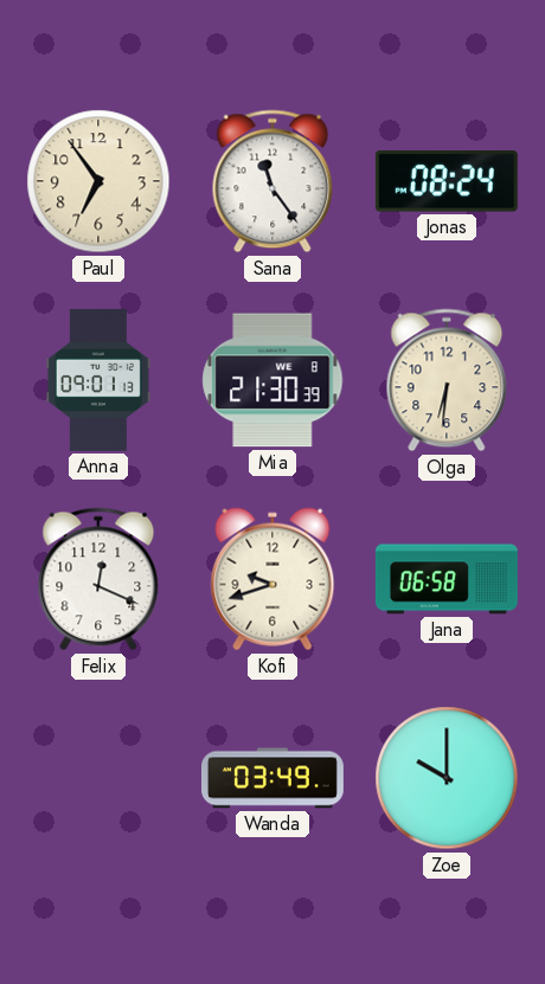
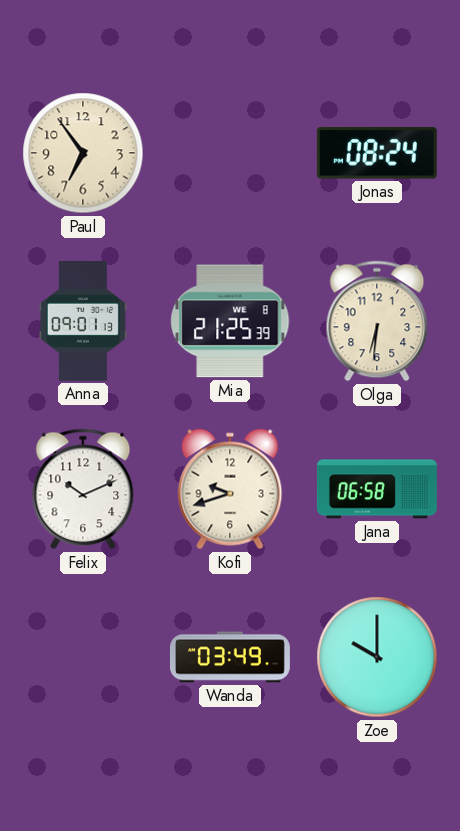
Sana: 11:24 -> none (272, 181)
Mia: 21:30 -> 21:25 (230, 321)
Felix: 12:19 -> 10:11 (83, 489)
